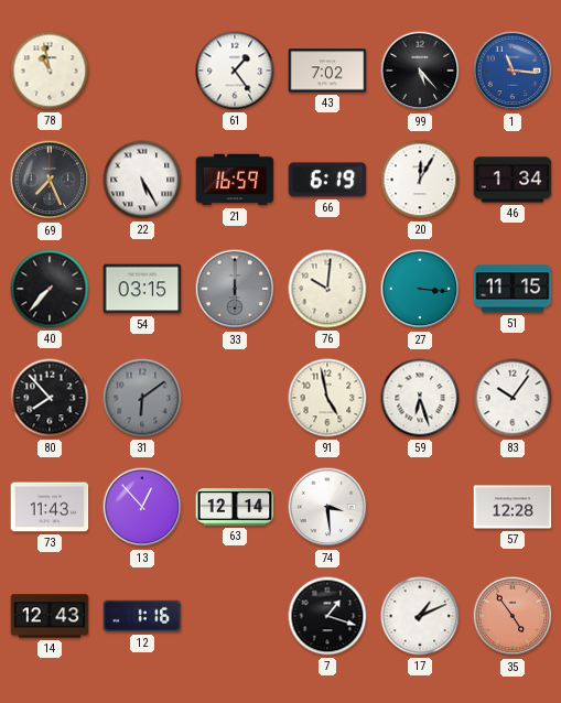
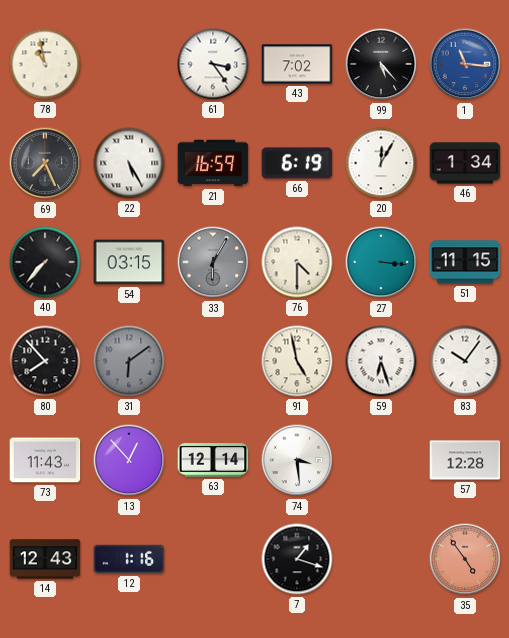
61: 1:24 -> 3:24 (213, 64)
33: 6:00 -> 6:05 (213, 262)
76: 10:01 -> 4:30 (297, 262)
17: 1:11 -> none (420, 616)
